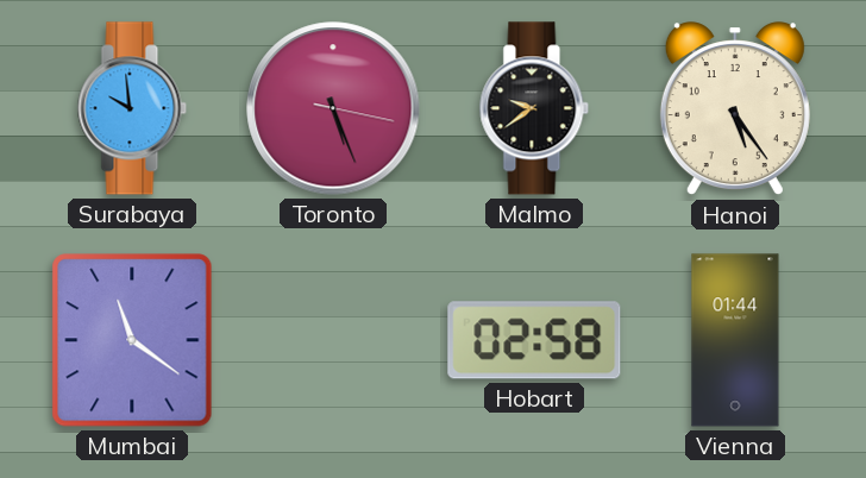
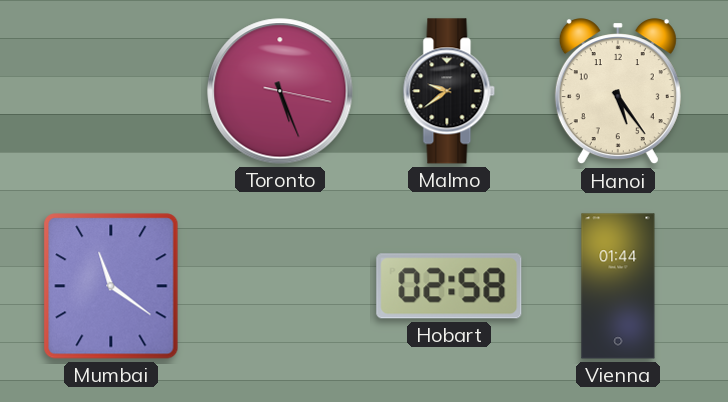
Surabaya: 9:59 -> none (132, 108)
